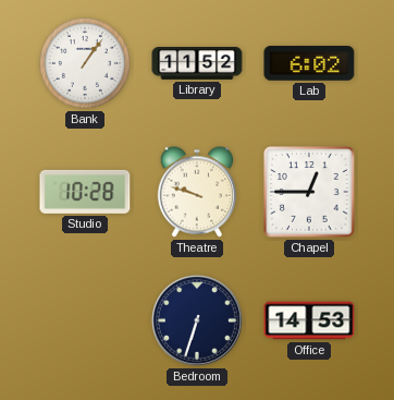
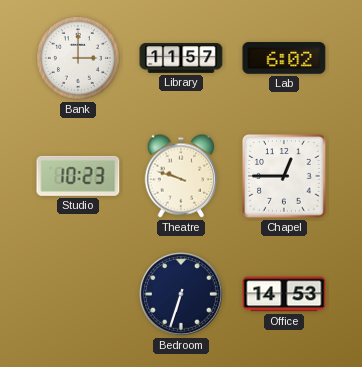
Bank: 1:06 -> 3:00 (78, 58)
Library: 11:52 -> 11:57 (181, 58)
Studio: 10:28 -> 10:23 (78, 176)
